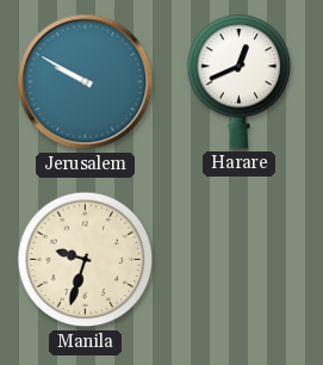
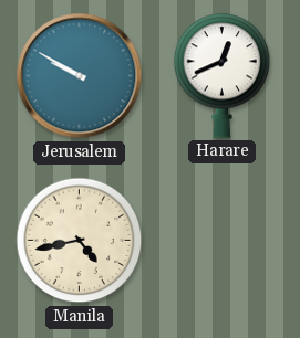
Manila: 9:33 -> 4:43 (80, 241)
